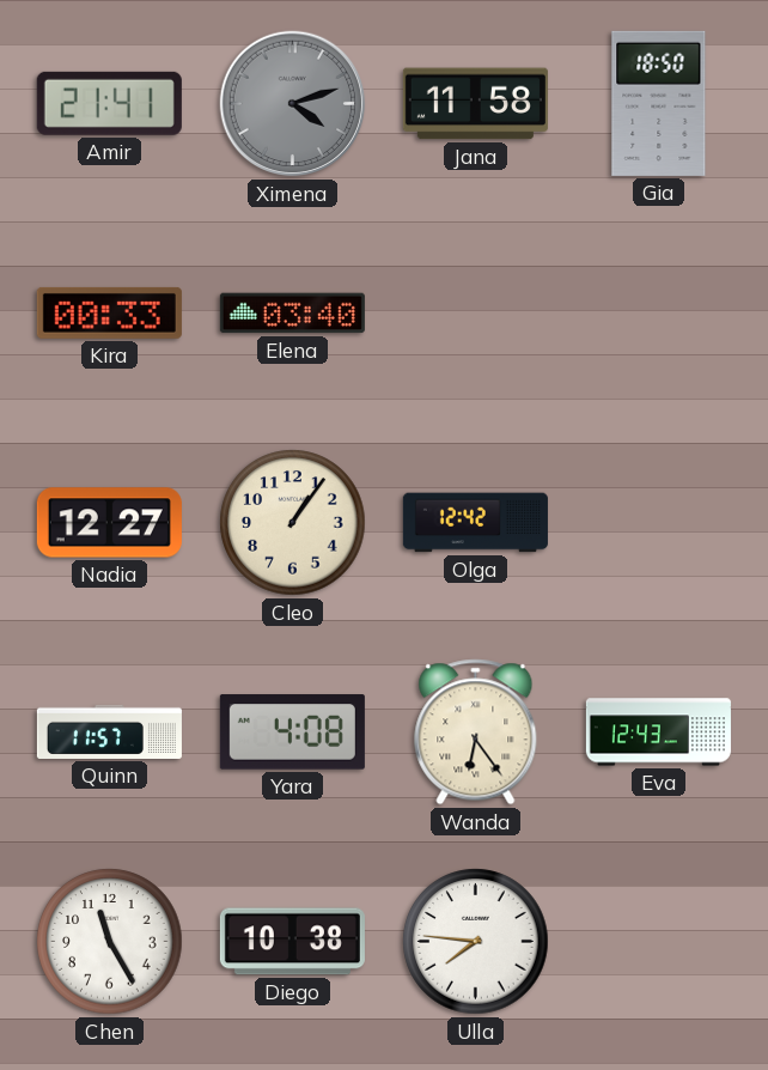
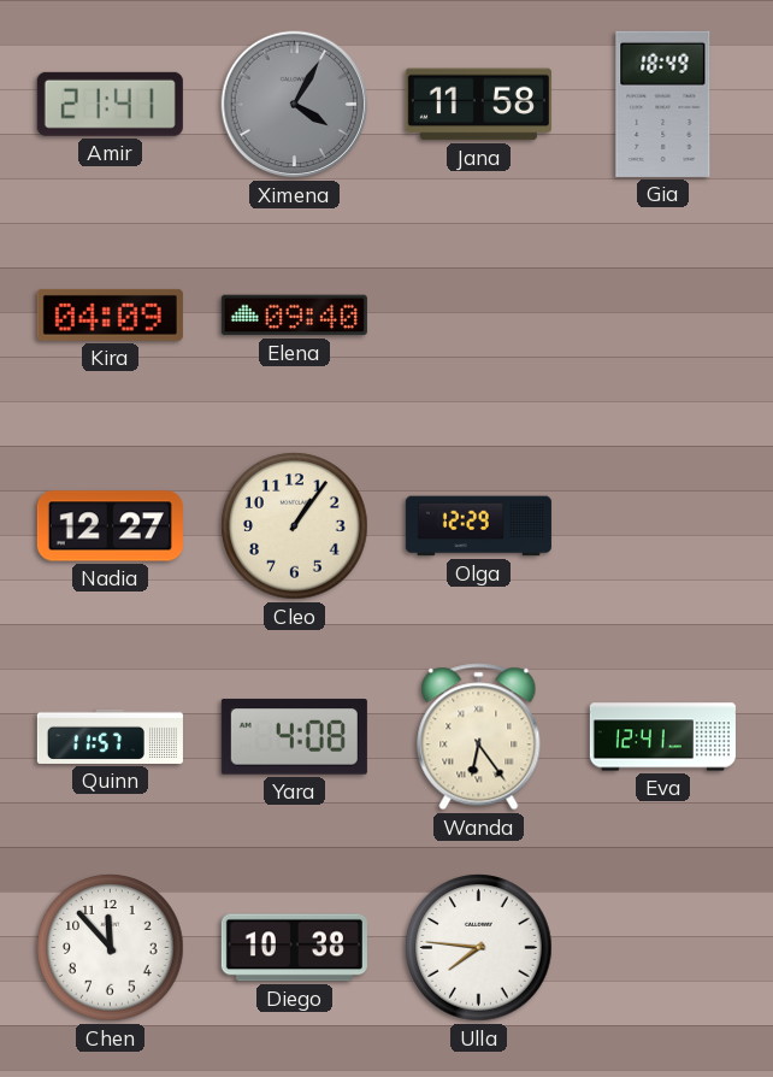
Ximena: 4:12 -> 4:05 (295, 105)
Gia: 18:50 -> 18:49 (663, 104)
Kira: 00:33 -> 04:09 (110, 314)
Elena: 03:40 -> 09:40 (294, 316)
Olga: 12:42 -> 12:29 (478, 526)
Eva: 12:43 -> 12:41 (662, 737)
Chen: 11:25 -> 11:53 (111, 948)
